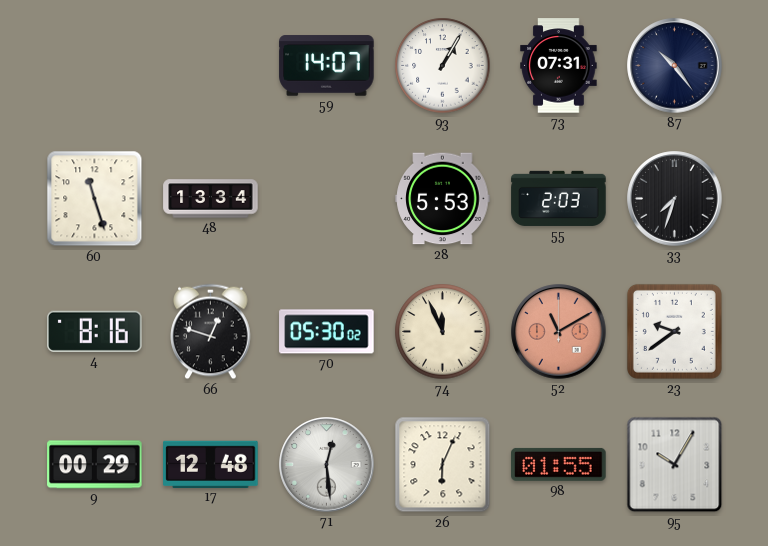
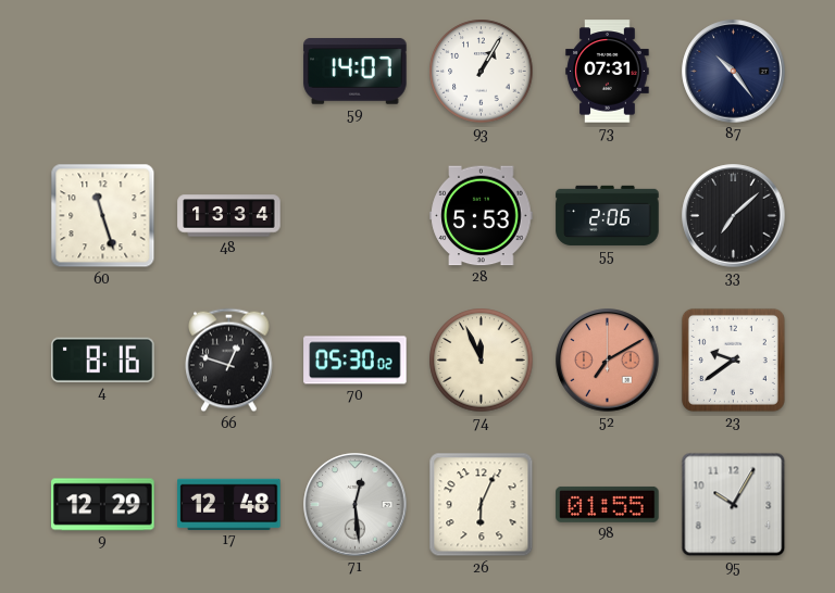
55: 2:03 -> 2:06 (608, 215)
33: 7:33 -> 7:08 (734, 216)
52: 11:10 -> 7:10 (608, 361)
9: 00:29 -> 12:29 (103, 505)
